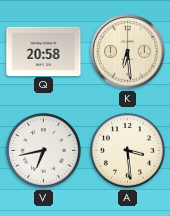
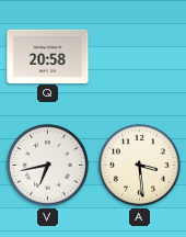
K: 6:29 -> none (128, 52)
